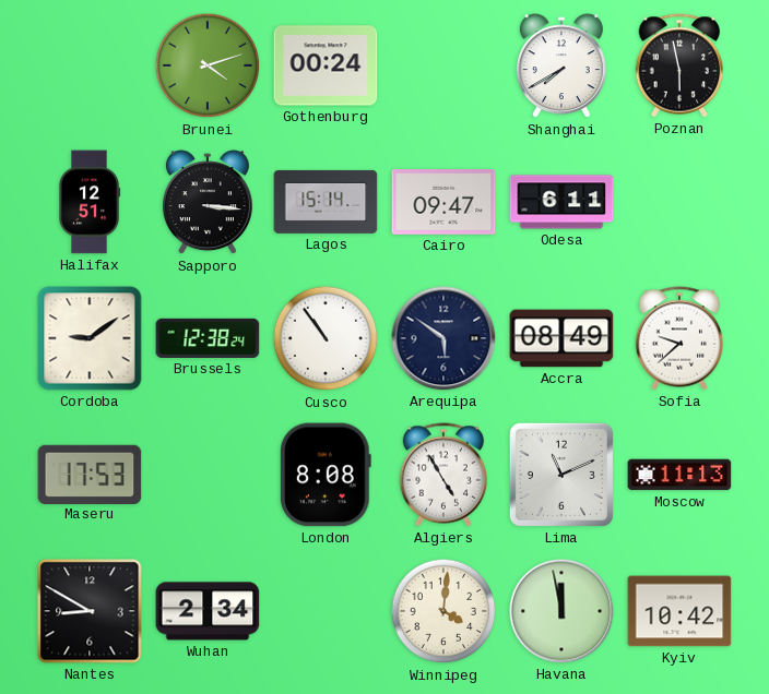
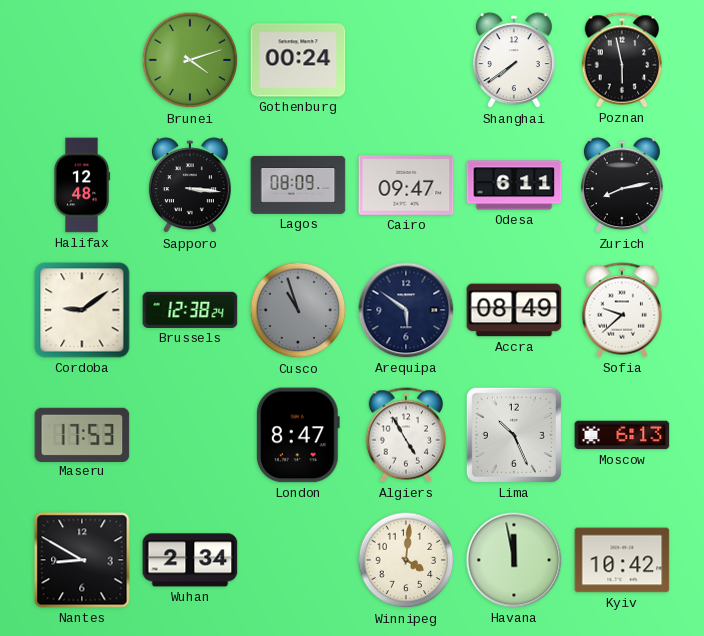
Shanghai: 7:40 -> 7:39 (514, 61)
Halifax: 12:51 -> 12:48 (82, 185)
Lagos: 15:14 -> 08:09 (298, 185)
Zurich: none -> 8:13 (622, 186)
Cusco: 10:54 -> 10:57 (298, 310)
Cusco dial: white -> grey (298, 310)
London: 8:08 -> 8:47 (298, 435)
Lima: 11:11 -> 10:26 (514, 435)
Moscow: 11:13 -> 6:13 (622, 435)
